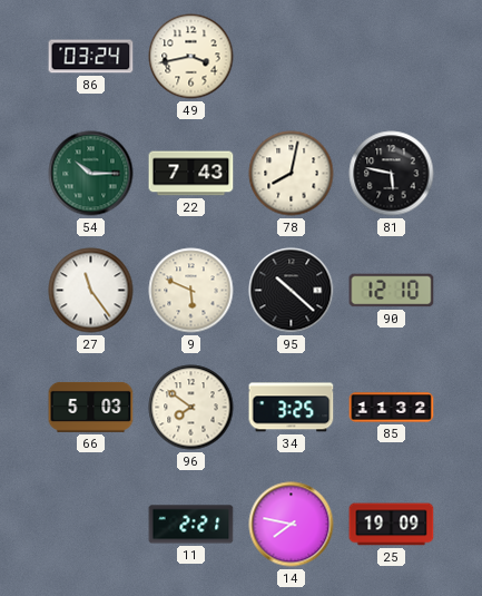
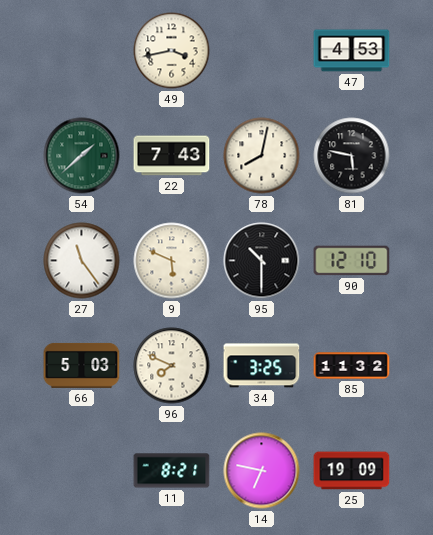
86: 03:24 -> none (91, 57)
47: none -> 4:53 (352, 51)
54: 10:15 -> 1:38 (82, 156)
95: 10:22 -> 10:30 (262, 261)
96: 7:51 -> 7:49 (172, 366)
11: 2:21 -> 8:21 (172, 471)
14: 7:47 -> 6:47 (262, 471)
